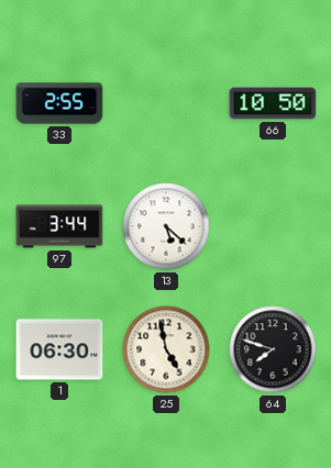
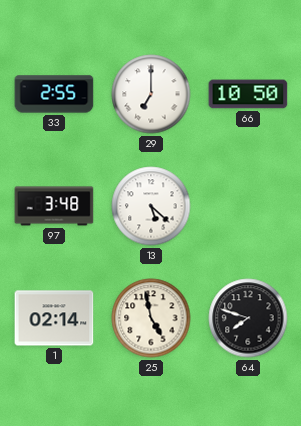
29: none -> 7:00 (151, 94)
97: 3:44 -> 3:48 (54, 206)
1: 06:30 -> 02:14 (54, 318)
